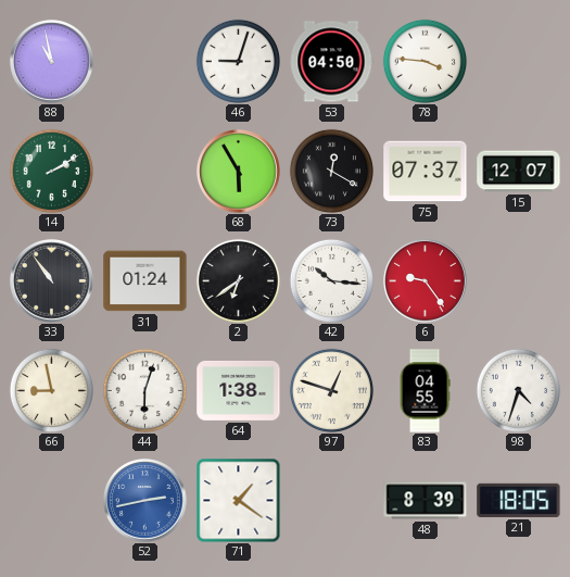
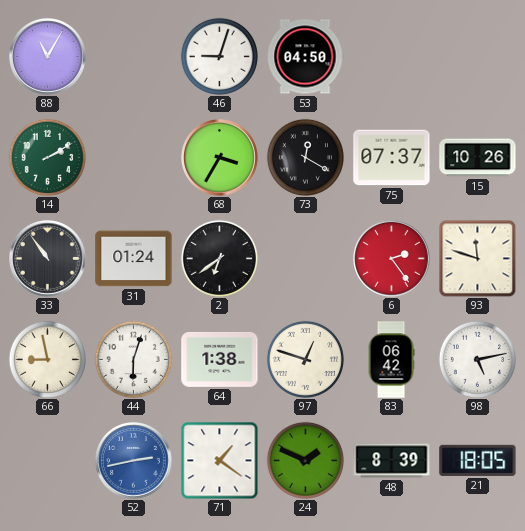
88: 10:58 -> 11:05 (48, 57)
78: 3:46 -> none (425, 61)
68: 5:55 -> 3:35 (220, 158)
15: 12:07 -> 10:26 (478, 158)
42: 10:16 -> none (331, 280)
6: 9:24 -> 2:24 (392, 259)
93: none -> 11:48 (477, 258)
83: 04:55 -> 06:42 (391, 360)
98: 4:33 -> 5:13 (477, 359)
24: none -> 1:49 (305, 460)
